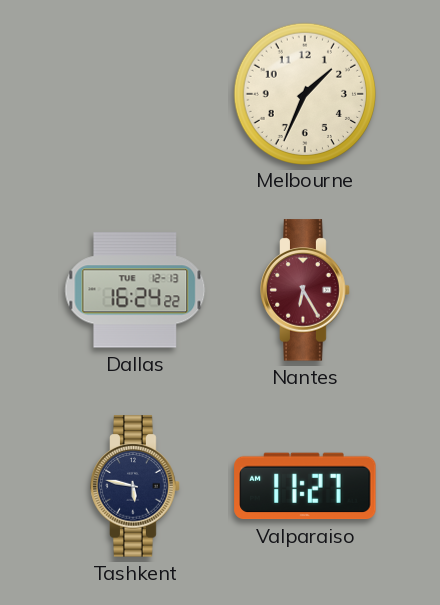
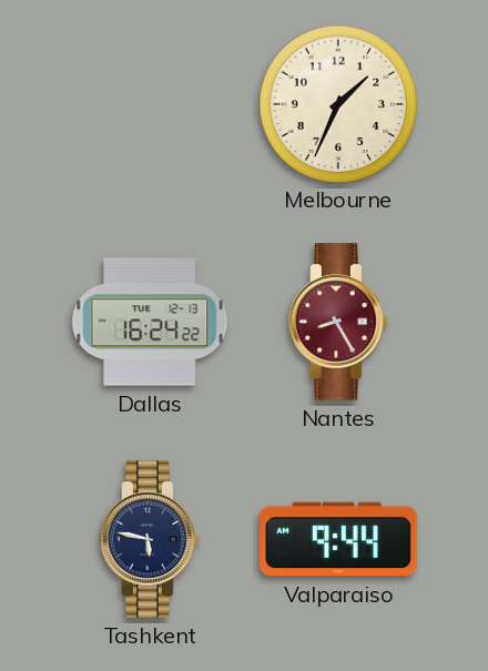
Nantes: 6:25 -> 8:25 (338, 322)
Valparaiso: 11:27 -> 9:44 (338, 539)
